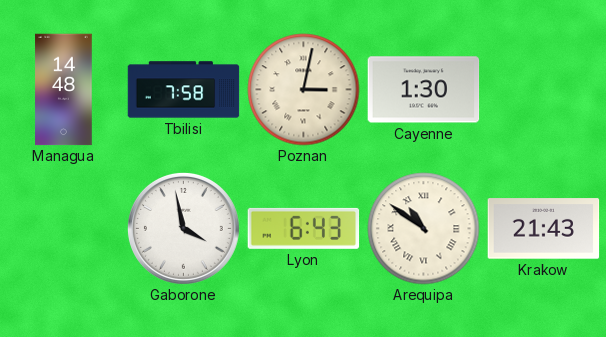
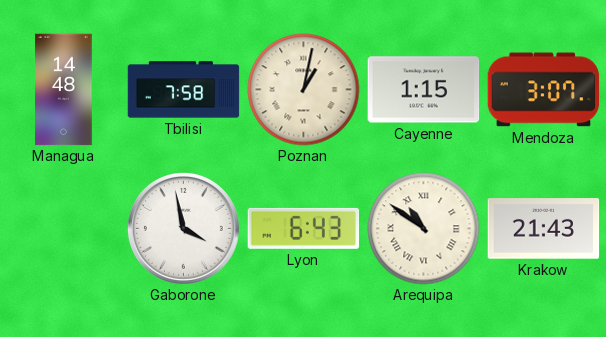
Poznan: 3:02 -> 1:02 (304, 90)
Cayenne: 1:30 -> 1:15 (424, 90)
Mendoza: none -> 3:07 (544, 90)
